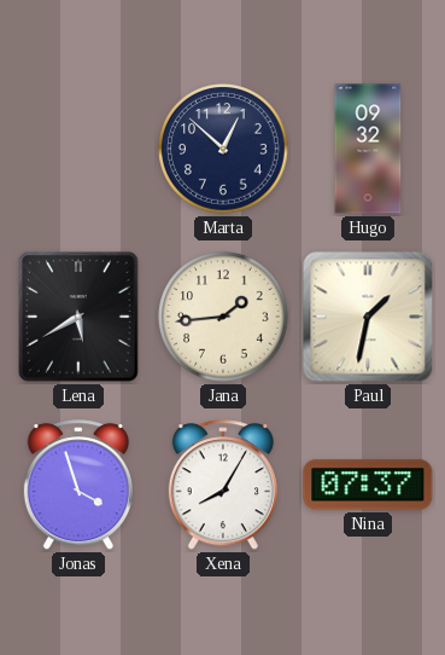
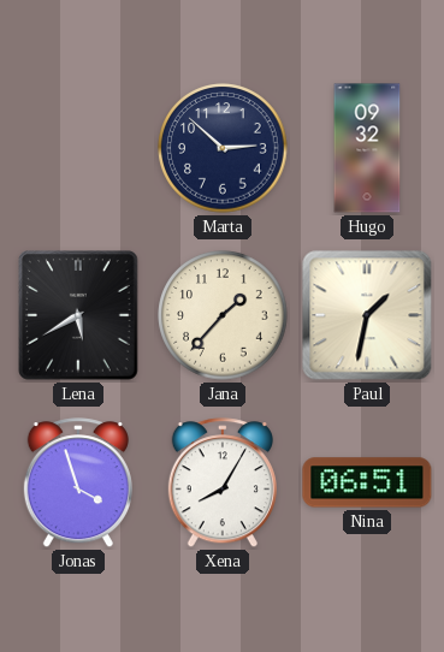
Marta: 12:52 -> 2:52 (223, 148)
Jana: 1:44 -> 1:37 (223, 315)
Nina: 07:37 -> 06:51 (367, 482)
